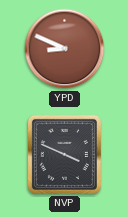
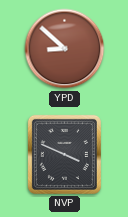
YPD: 8:49 -> 8:52 (65, 49)
